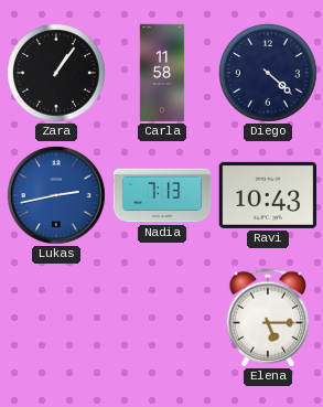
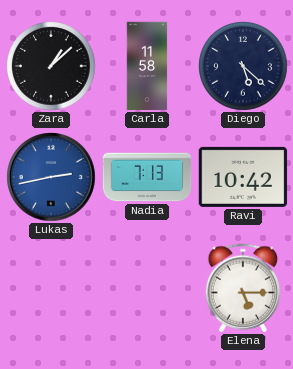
Zara: 1:06 -> 1:08 (51, 66)
Diego: 4:22 -> 5:22 (243, 66)
Ravi: 10:43 -> 10:42 (243, 177)
